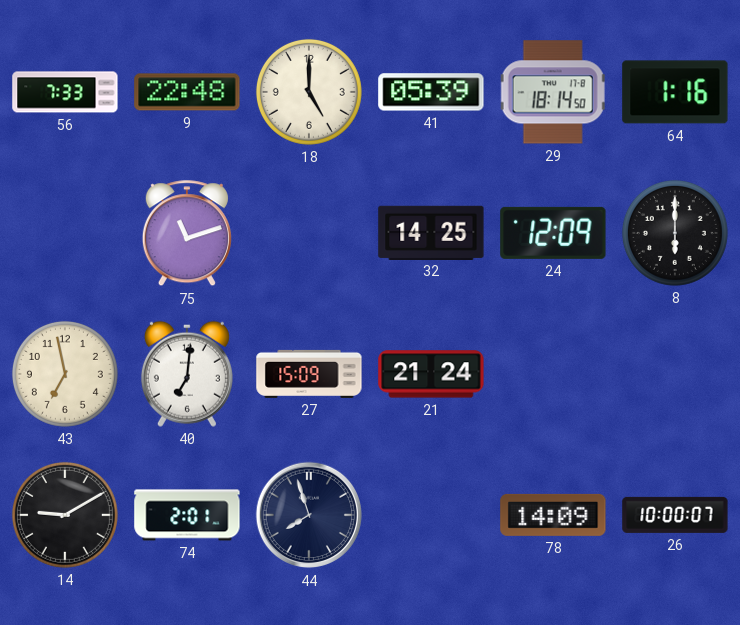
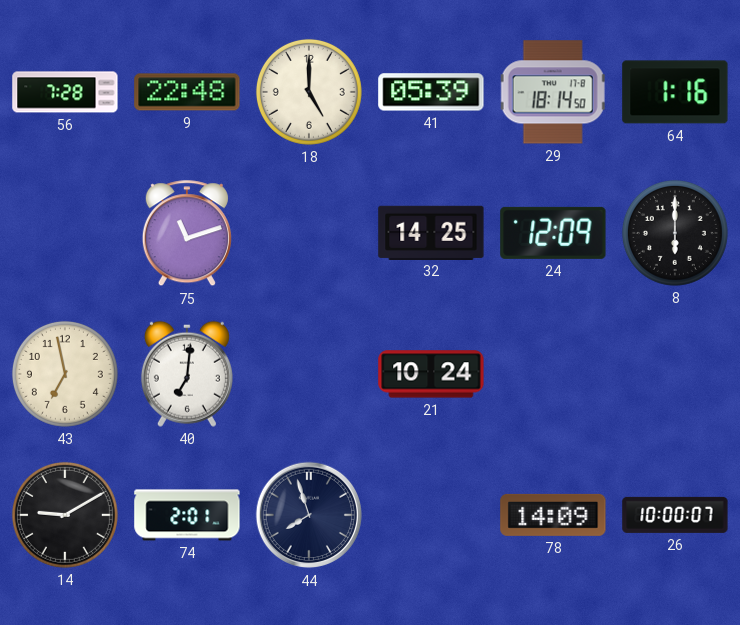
56: 7:33 -> 7:28 (65, 92)
27: 15:09 -> none (309, 374)
21: 21:24 -> 10:24 (431, 374)
